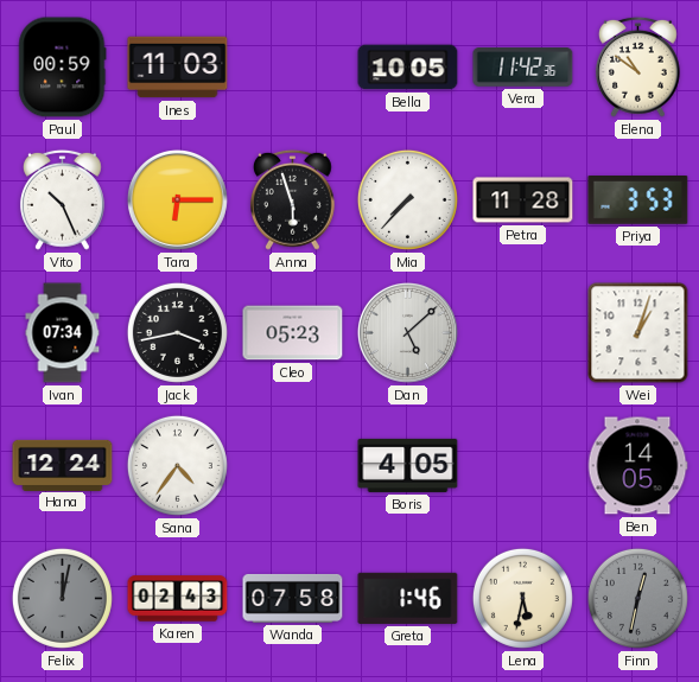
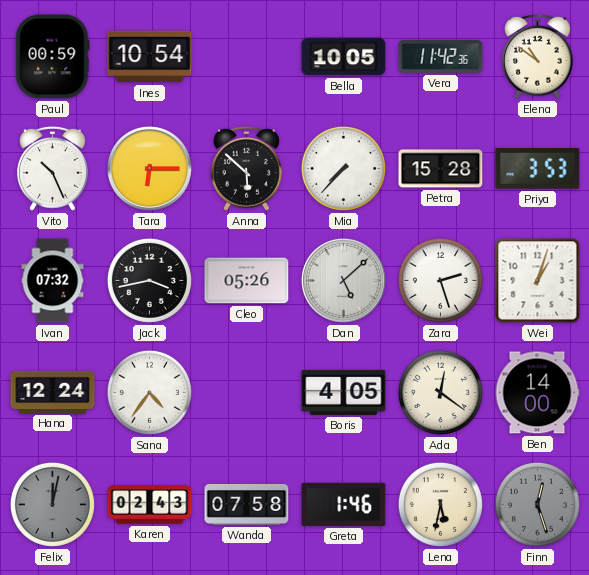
Ines: 11:03 -> 10:54 (150, 57)
Anna: 5:57 -> 5:52 (247, 168)
Petra: 11:28 -> 15:28 (441, 169)
Ivan: 07:34 -> 07:32 (53, 281)
Cleo: 05:23 -> 05:26 (247, 281)
Zara: none -> 2:27 (440, 280)
Ada: none -> 12:21 (440, 392)
Ben: 14:05 -> 14:00 (537, 393)
Finn: 12:32 -> 12:27 (537, 504)
